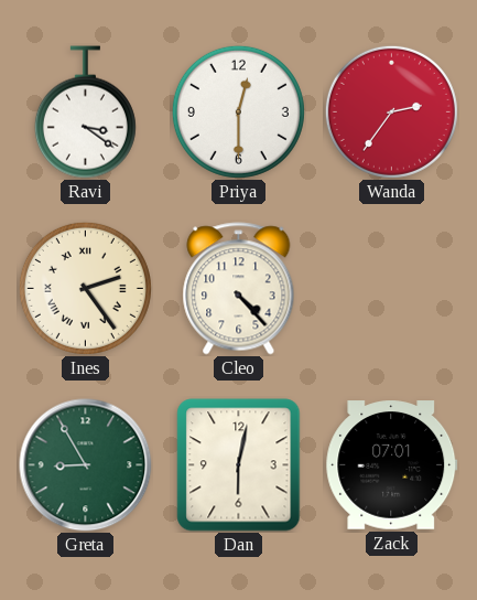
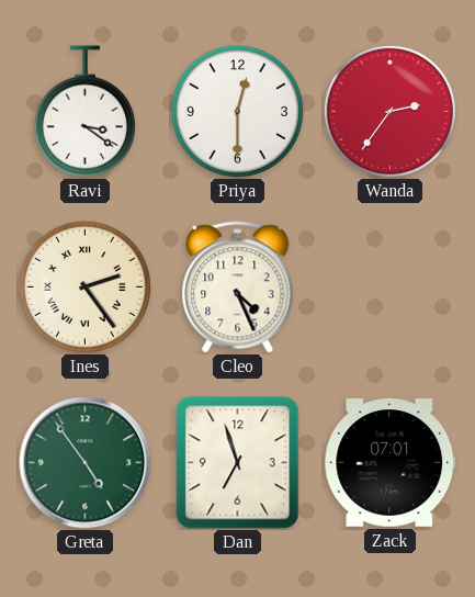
Cleo: 4:23 -> 4:26 (238, 288)
Greta: 8:55 -> 4:54 (86, 463)
Dan: 6:02 -> 6:57 (238, 463)
